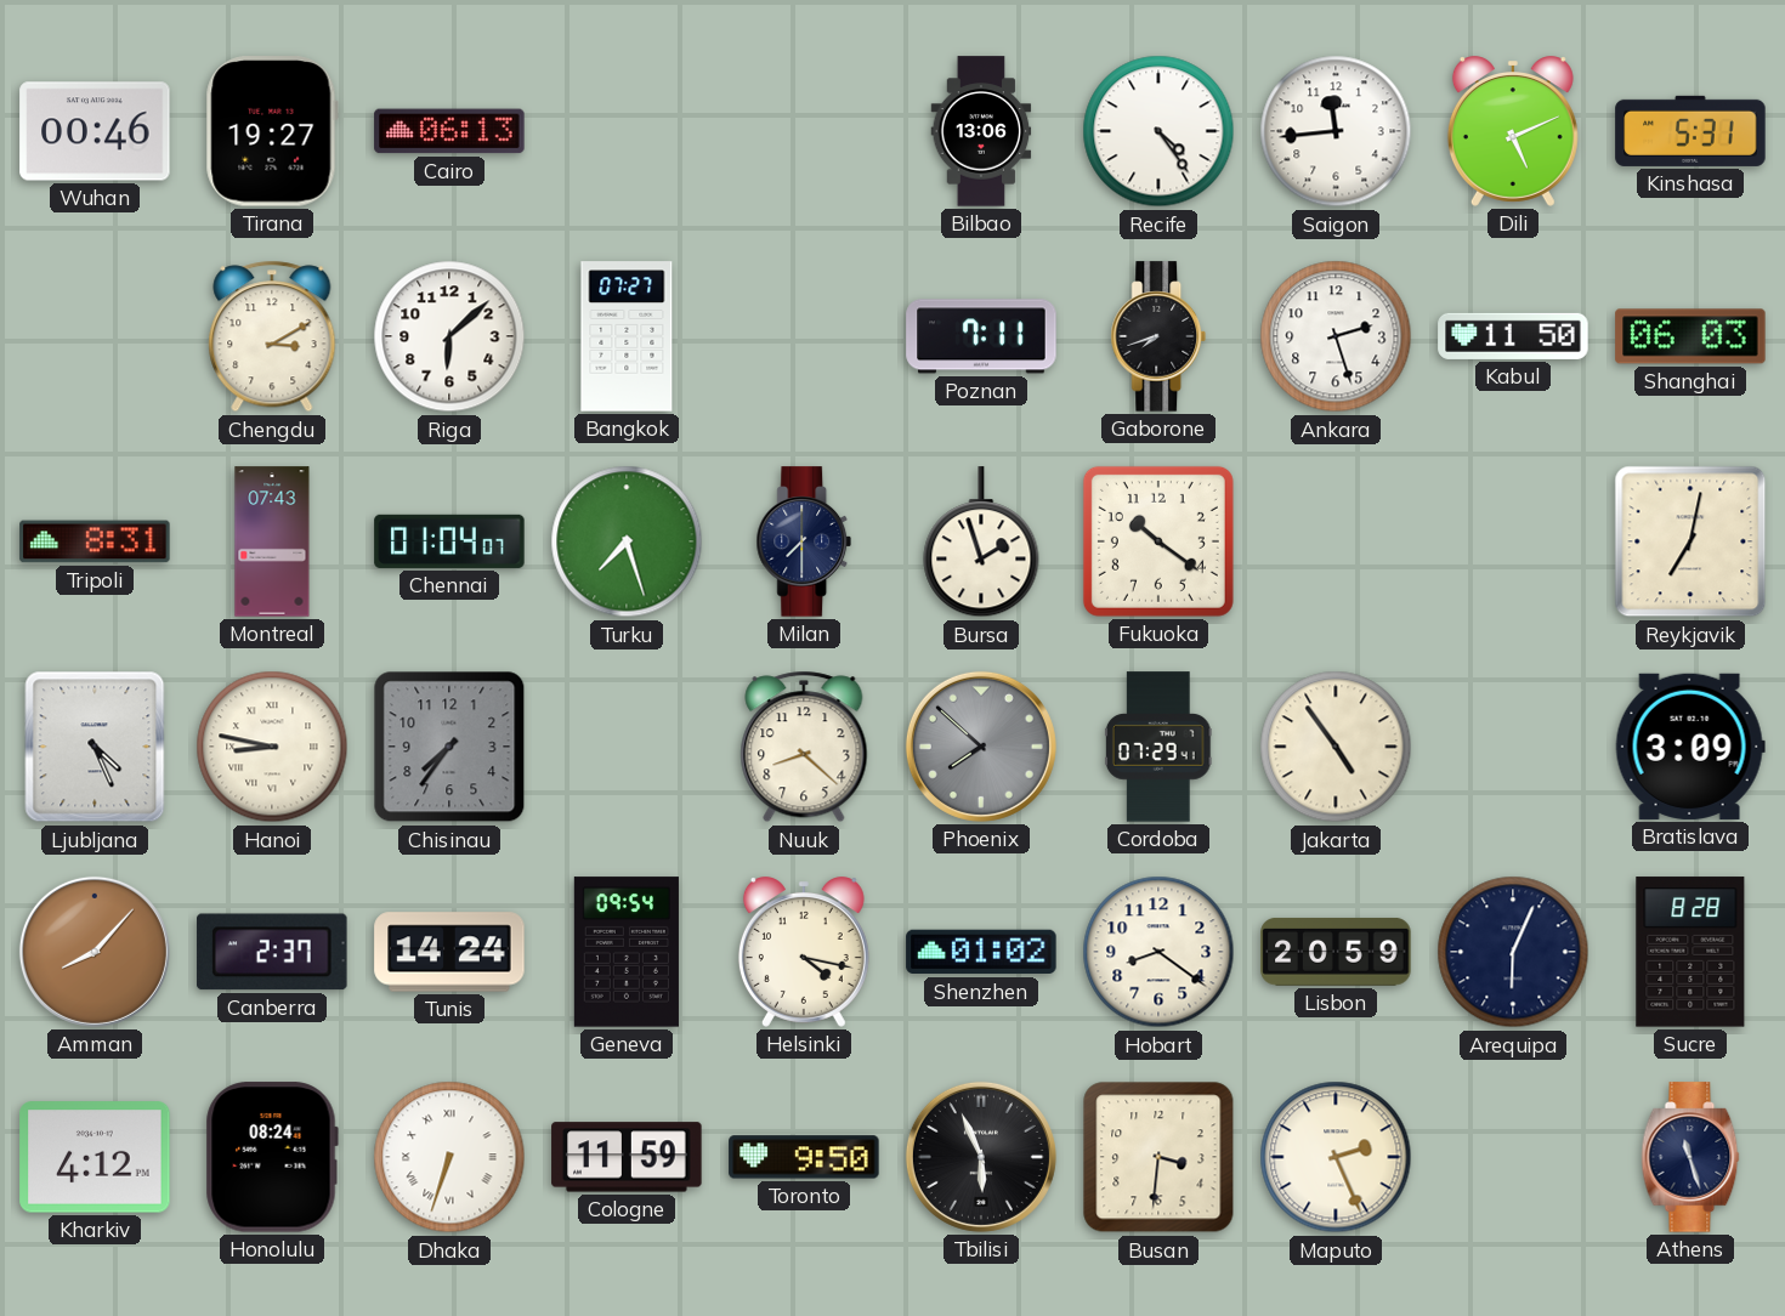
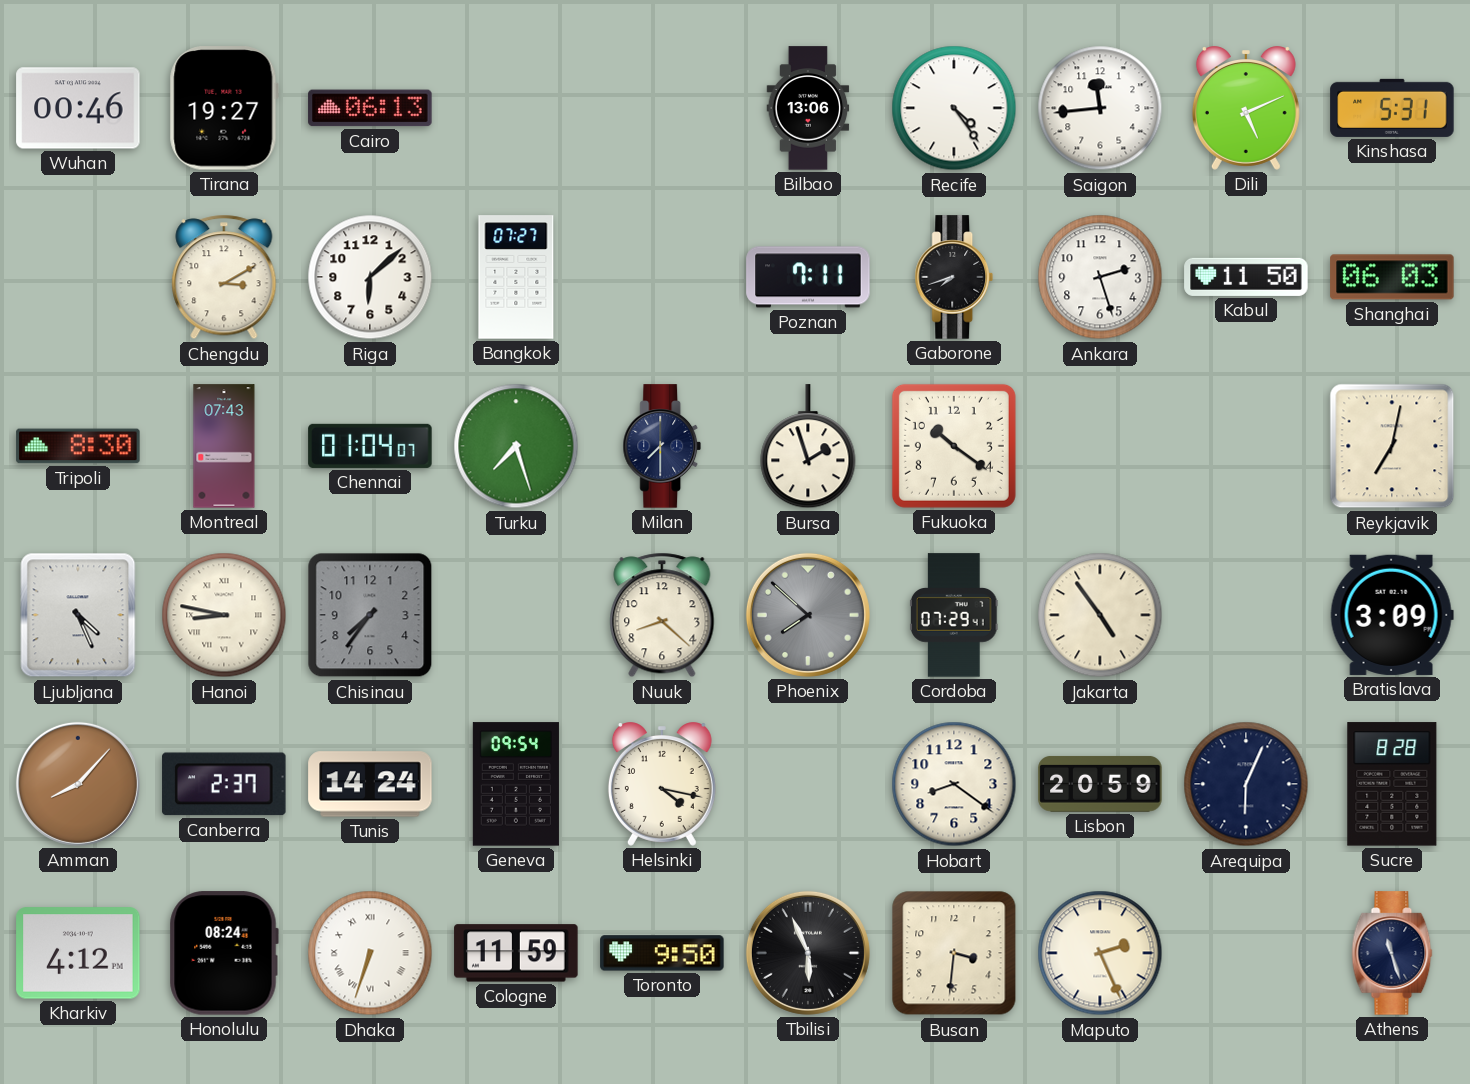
Tripoli: 8:31 -> 8:30 (78, 446)
Shenzhen: 01:02 -> none (981, 952)
